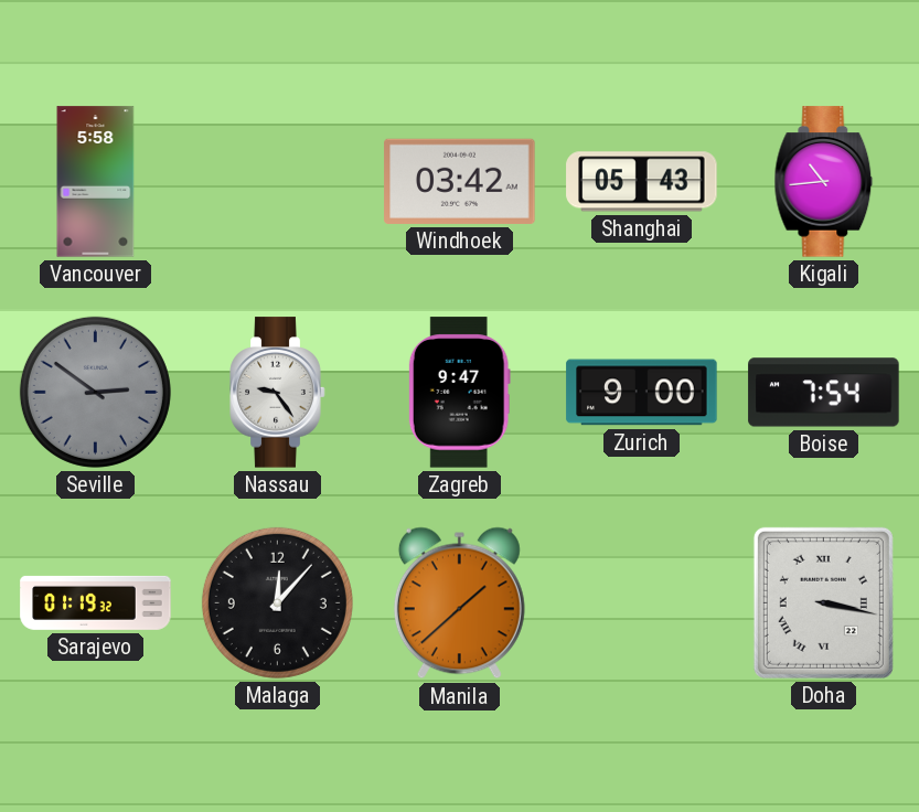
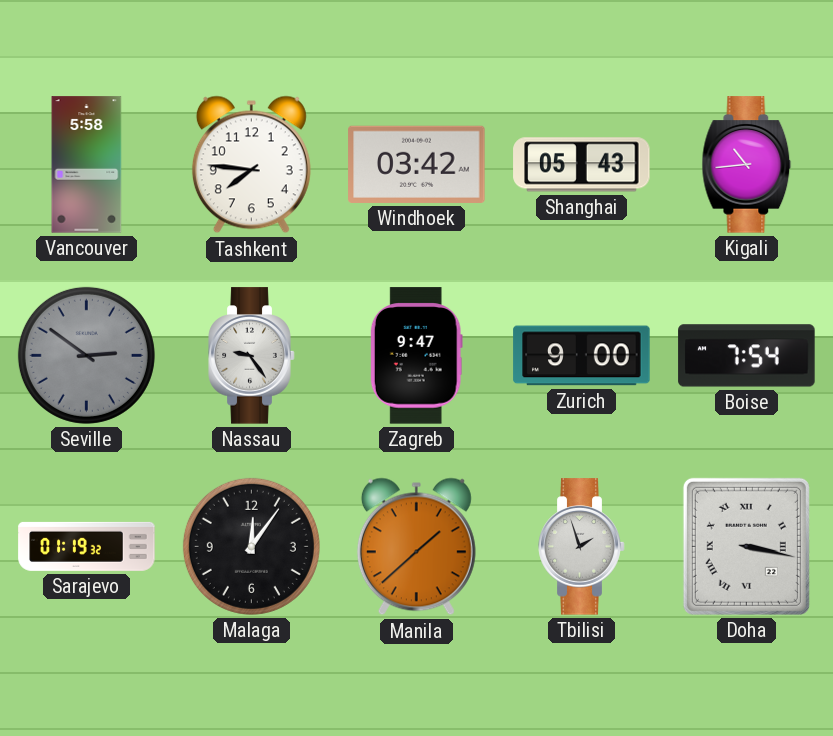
Tashkent: none -> 7:46 (251, 165)
Malaga: 12:07 -> 12:06 (251, 546)
Tbilisi: none -> 1:57 (582, 547)
